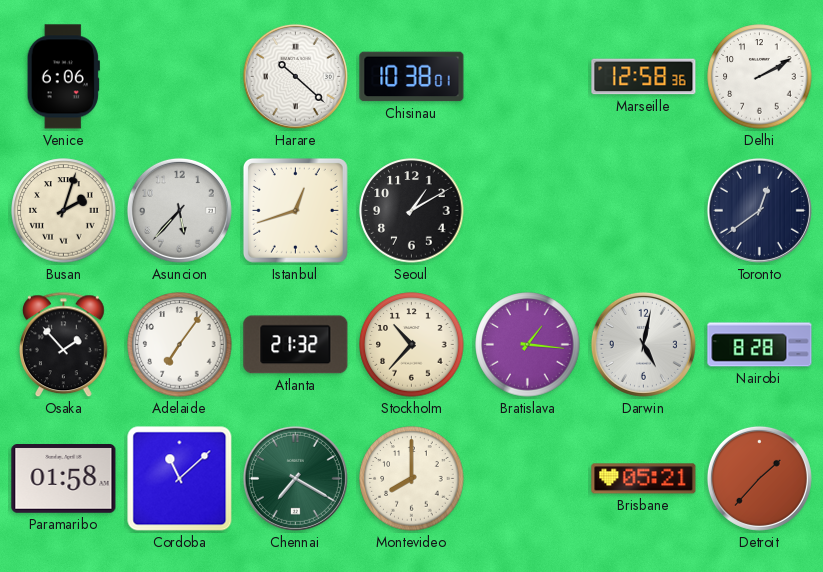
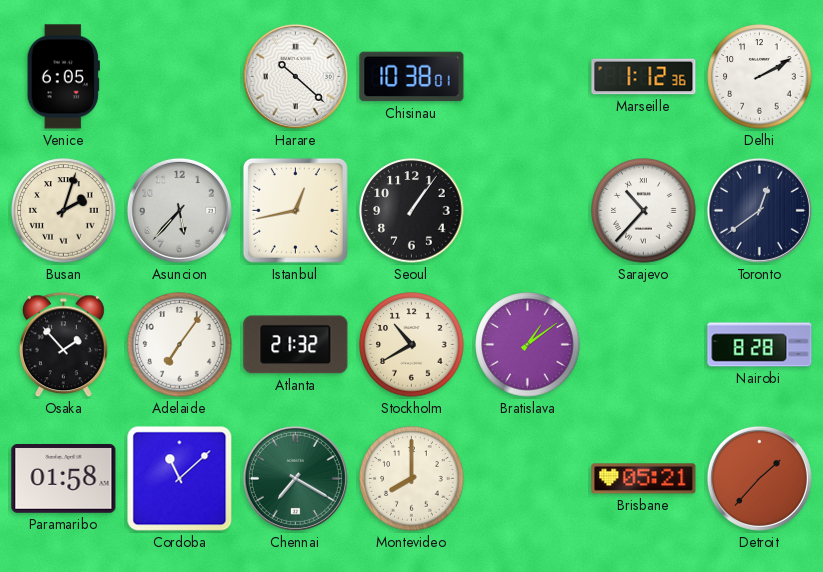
Venice: 6:06 -> 6:05 (63, 77)
Marseille: 12:58 -> 1:12 (644, 77)
Istanbul: 12:42 -> 12:43 (295, 210)
Seoul: 1:10 -> 1:06 (412, 211)
Sarajevo: none -> 10:37 (644, 211)
Stockholm: 10:37 -> 10:40 (412, 345)
Bratislava: 1:16 -> 1:09 (528, 345)
Darwin: 5:02 -> none (643, 344)
